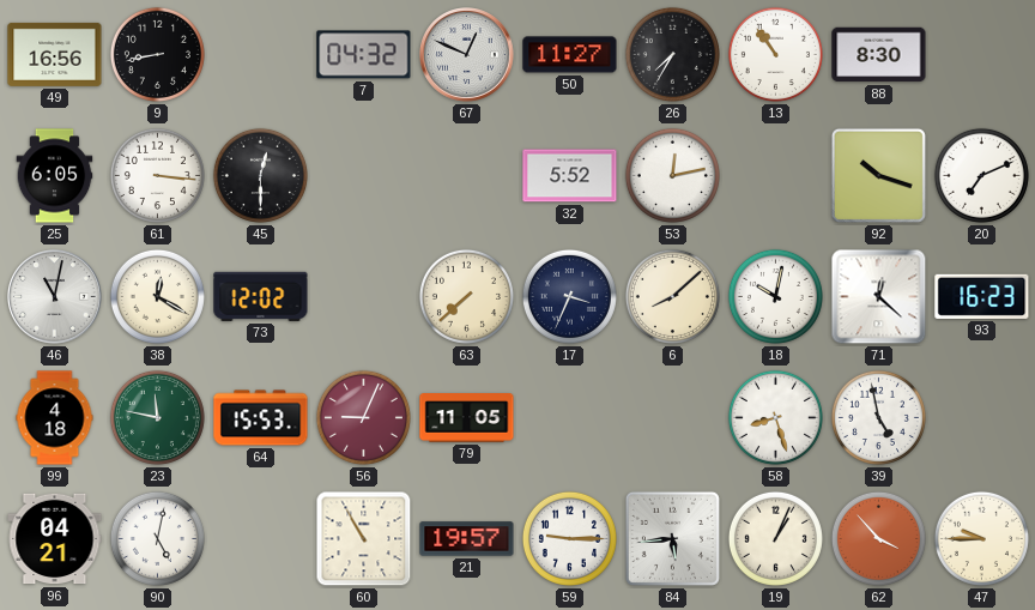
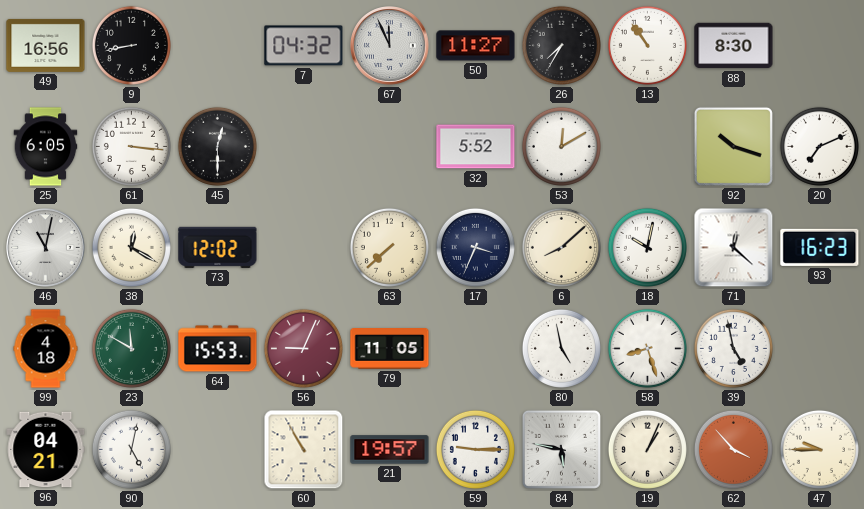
67: 12:49 -> 11:56 (390, 46)
53: 12:13 -> 12:10 (561, 146)
23: 11:47 -> 11:50 (131, 348)
80: none -> 4:58 (561, 348)
84: 5:44 -> 5:47 (561, 449)
